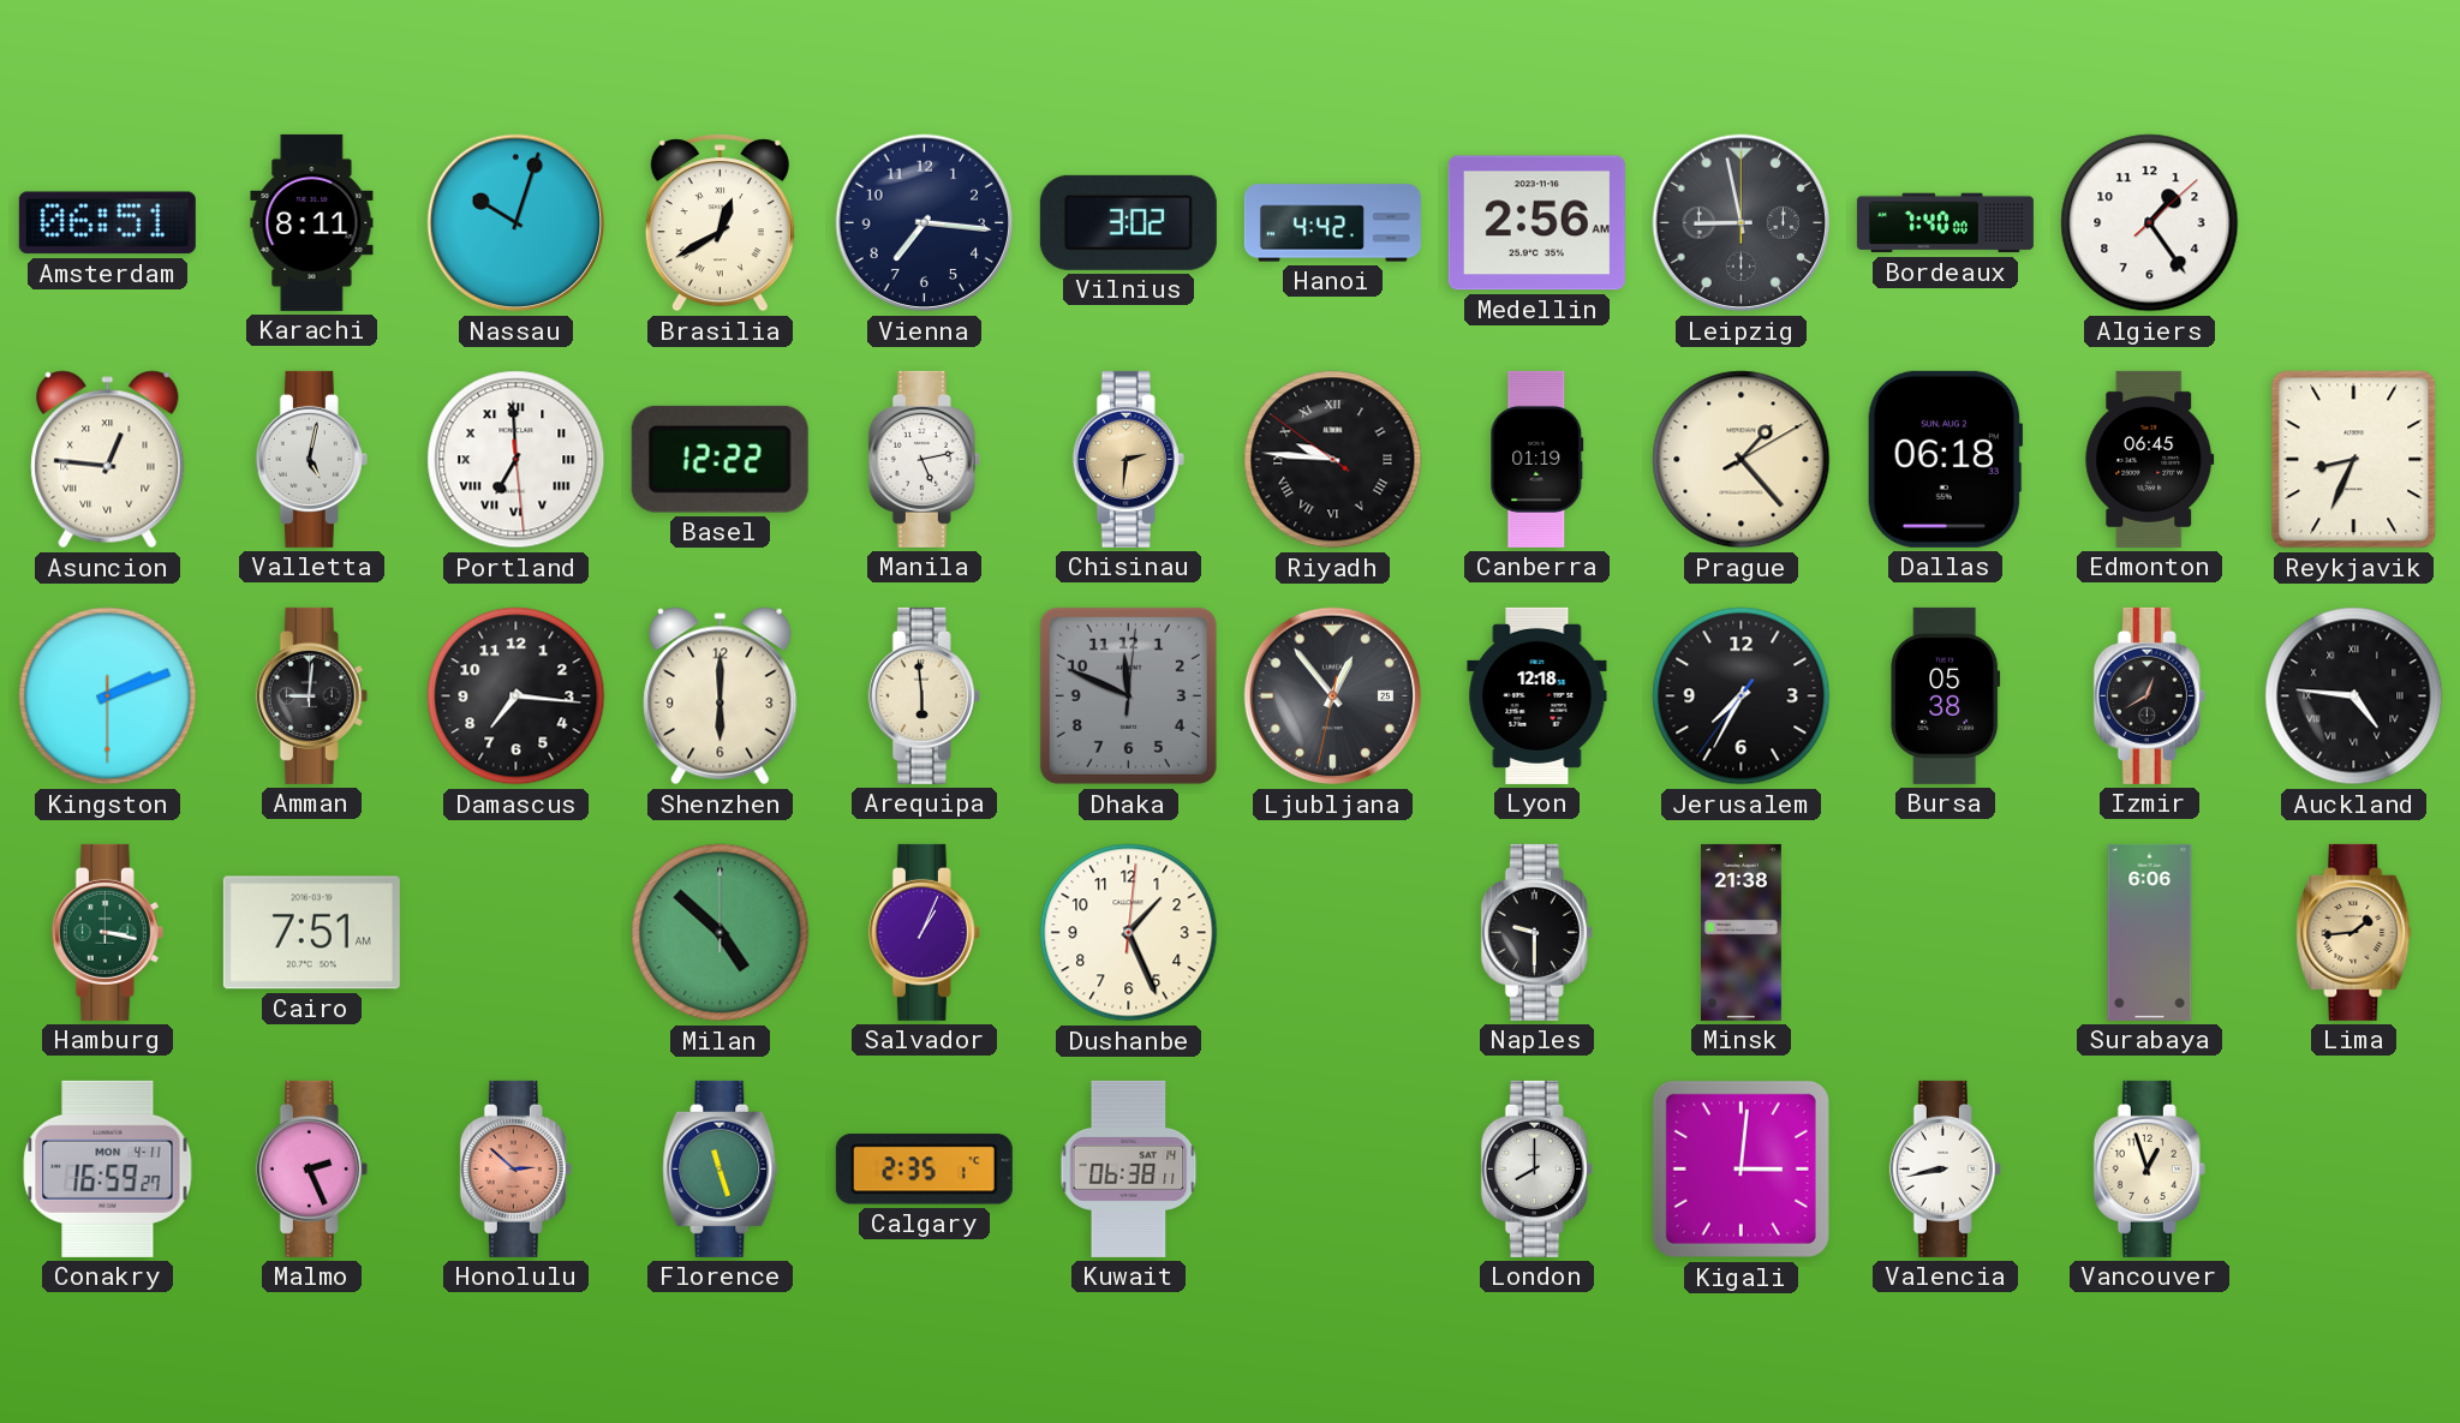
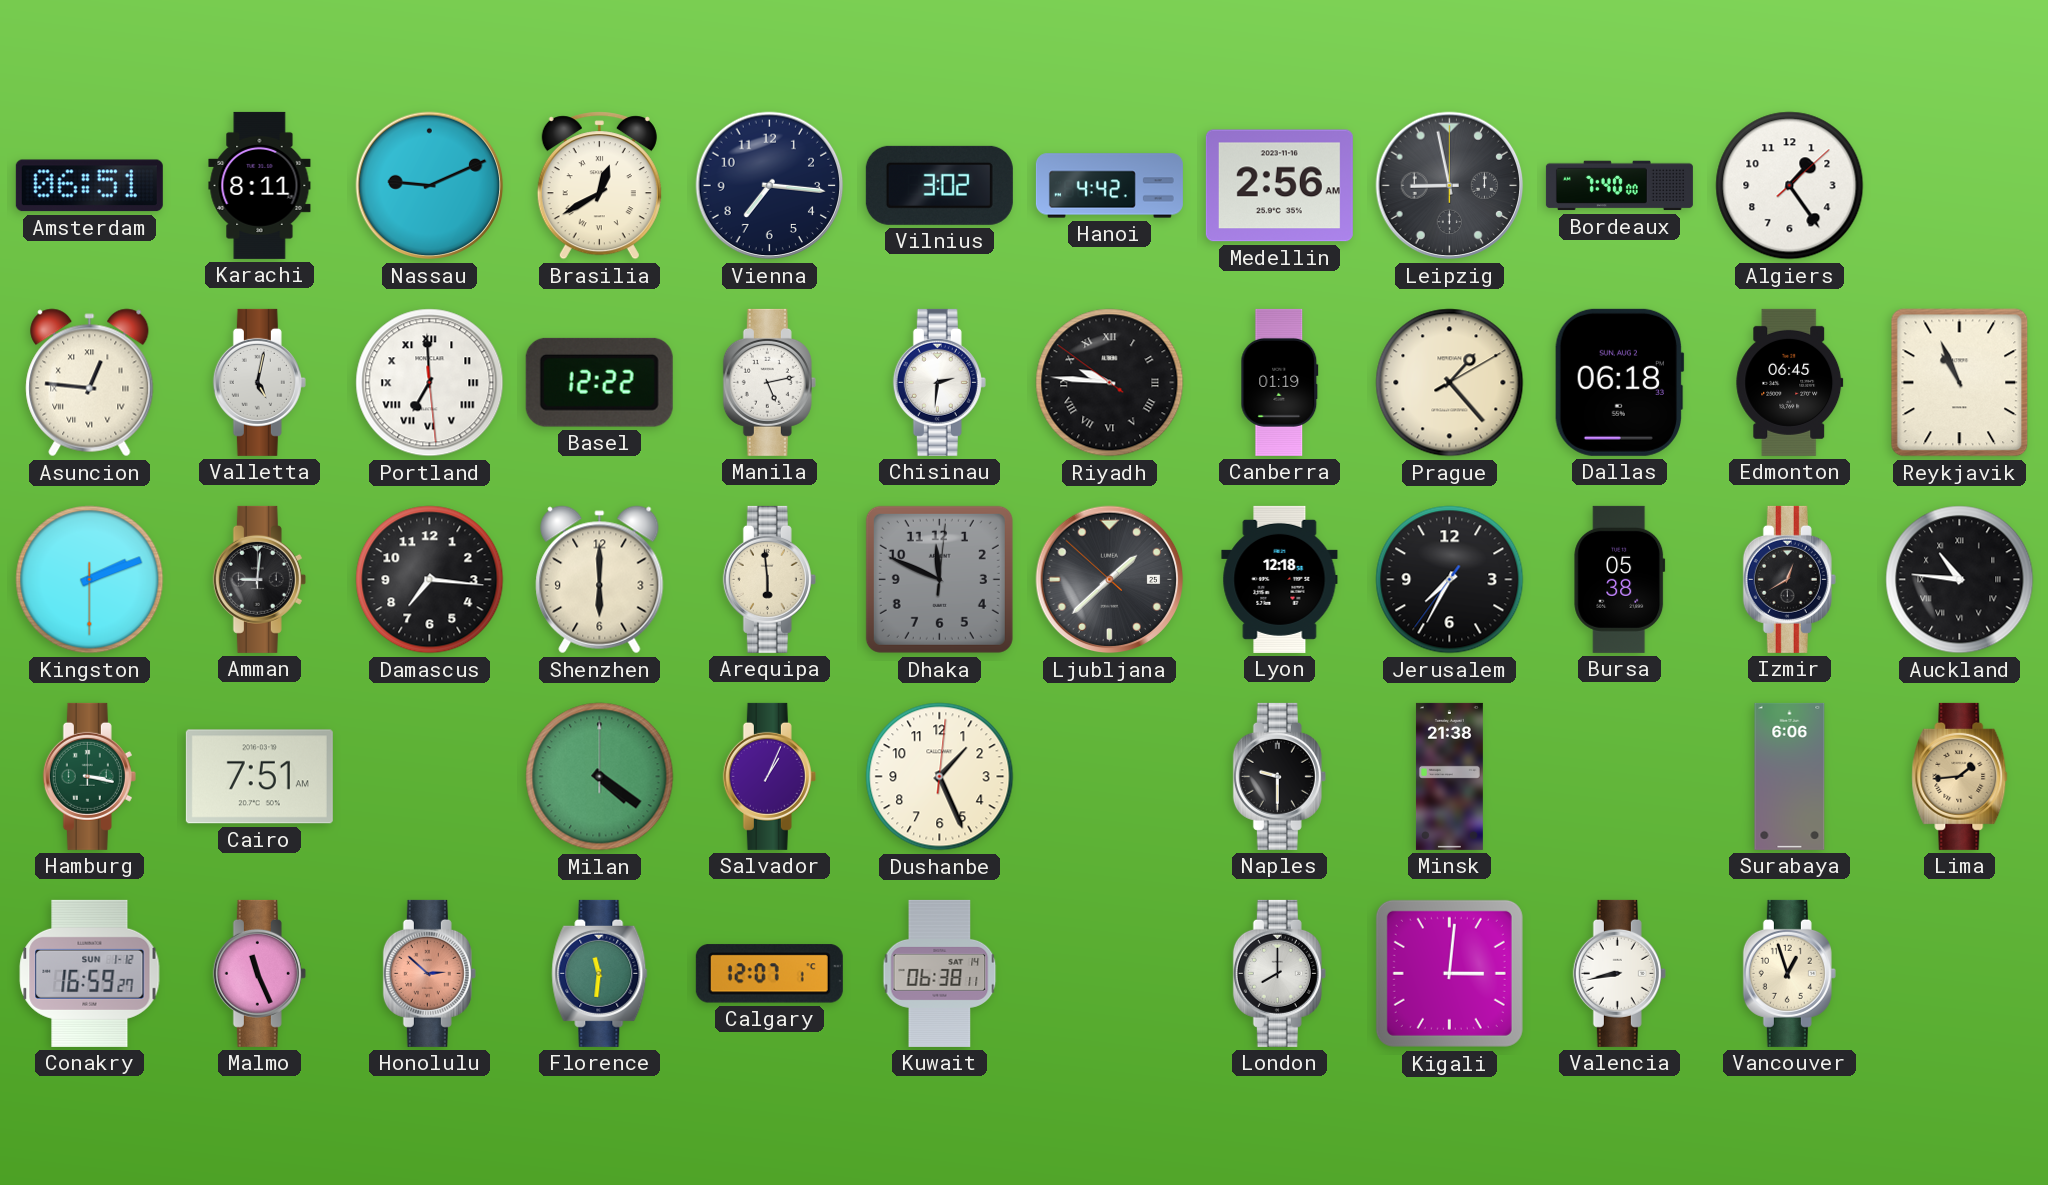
Nassau: 10:03 -> 9:11 (430, 186)
Chisinau dial: champagne -> white (939, 382)
Reykjavik: 8:34 -> 10:56 (1960, 383)
Ljubljana: 12:53 -> 1:37 (1110, 580)
Auckland: 4:46 -> 10:46 (1960, 580)
Milan: 4:52 -> 4:21 (600, 777)
Conakry date: MON 4-11 -> SUN 1-12 (90, 973)
Malmo: 2:26 -> 11:26 (259, 973)
Florence: 11:27 -> 11:31 (600, 973)
Calgary: 2:35 -> 12:07 (769, 974)
